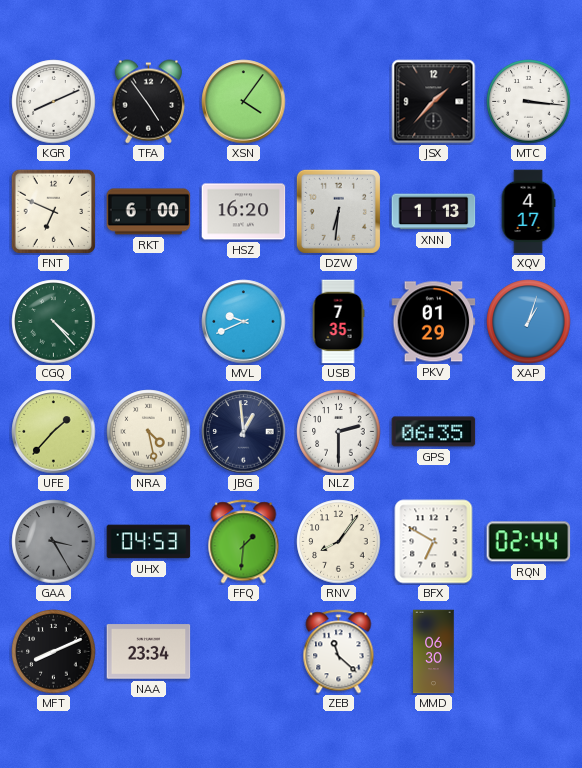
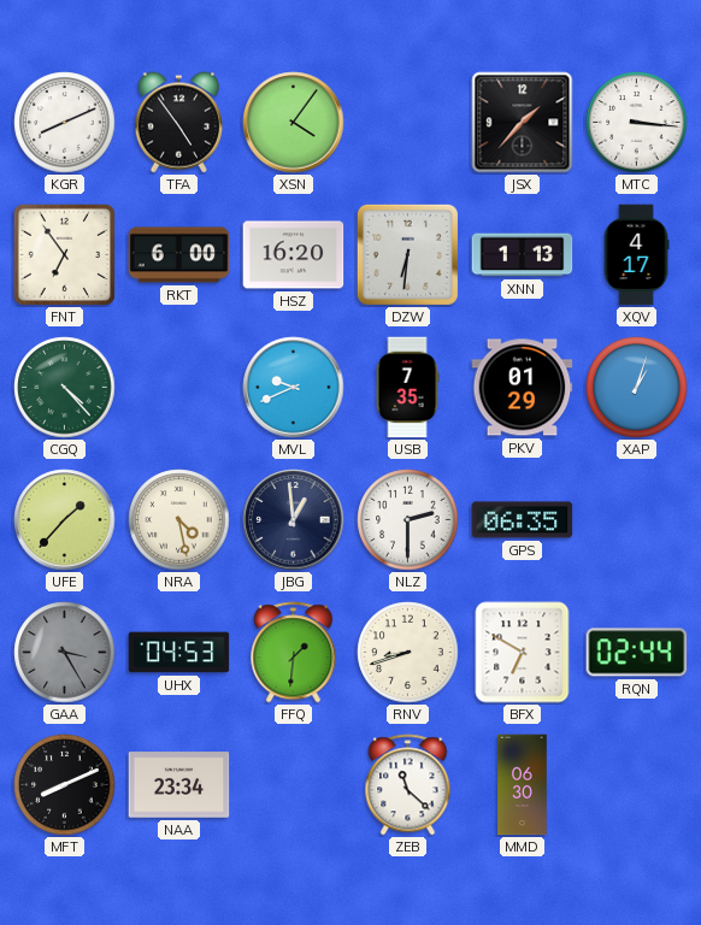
FNT: 6:49 -> 6:54 (64, 254)
RNV: 8:06 -> 8:42 (408, 653)
